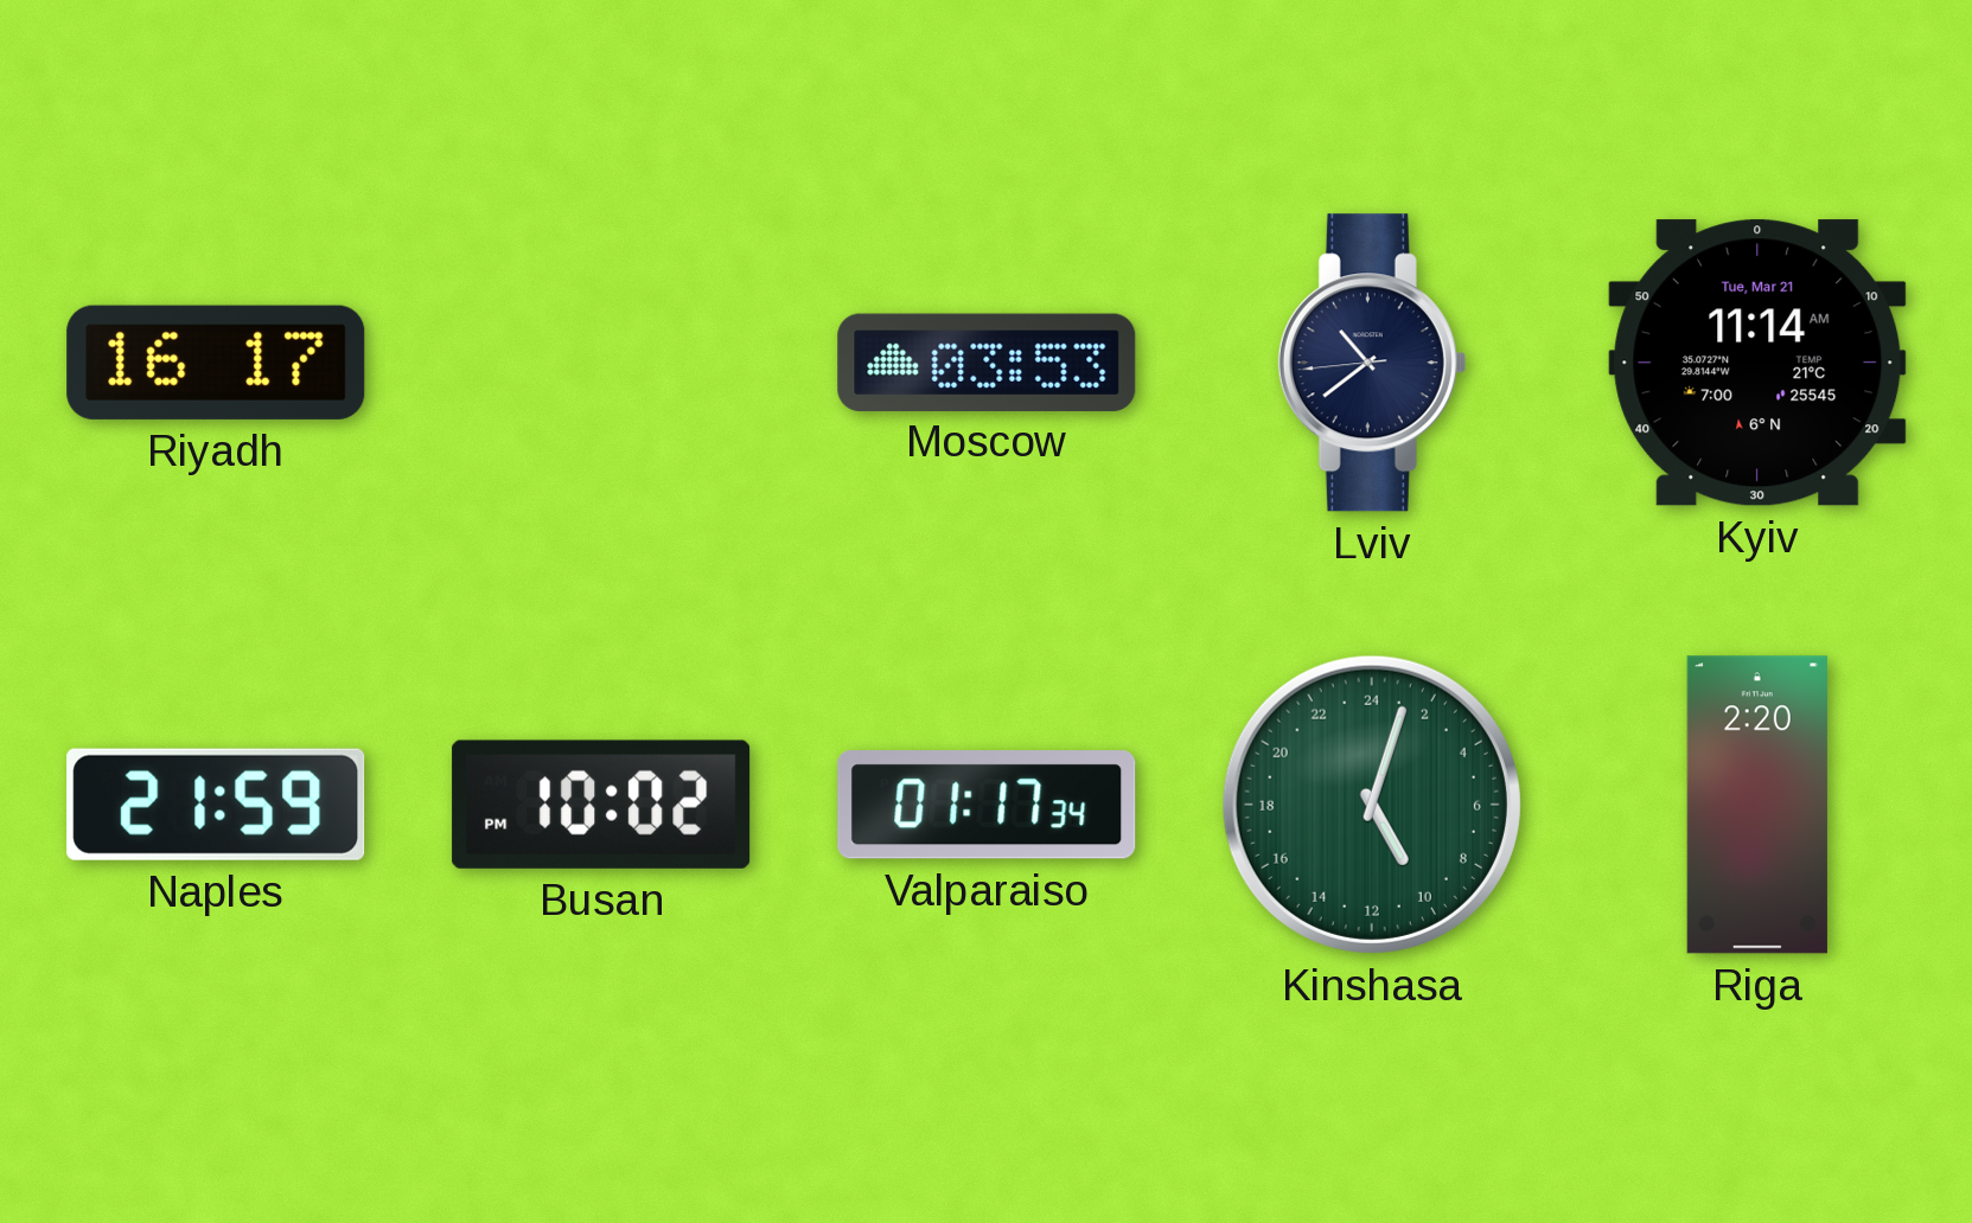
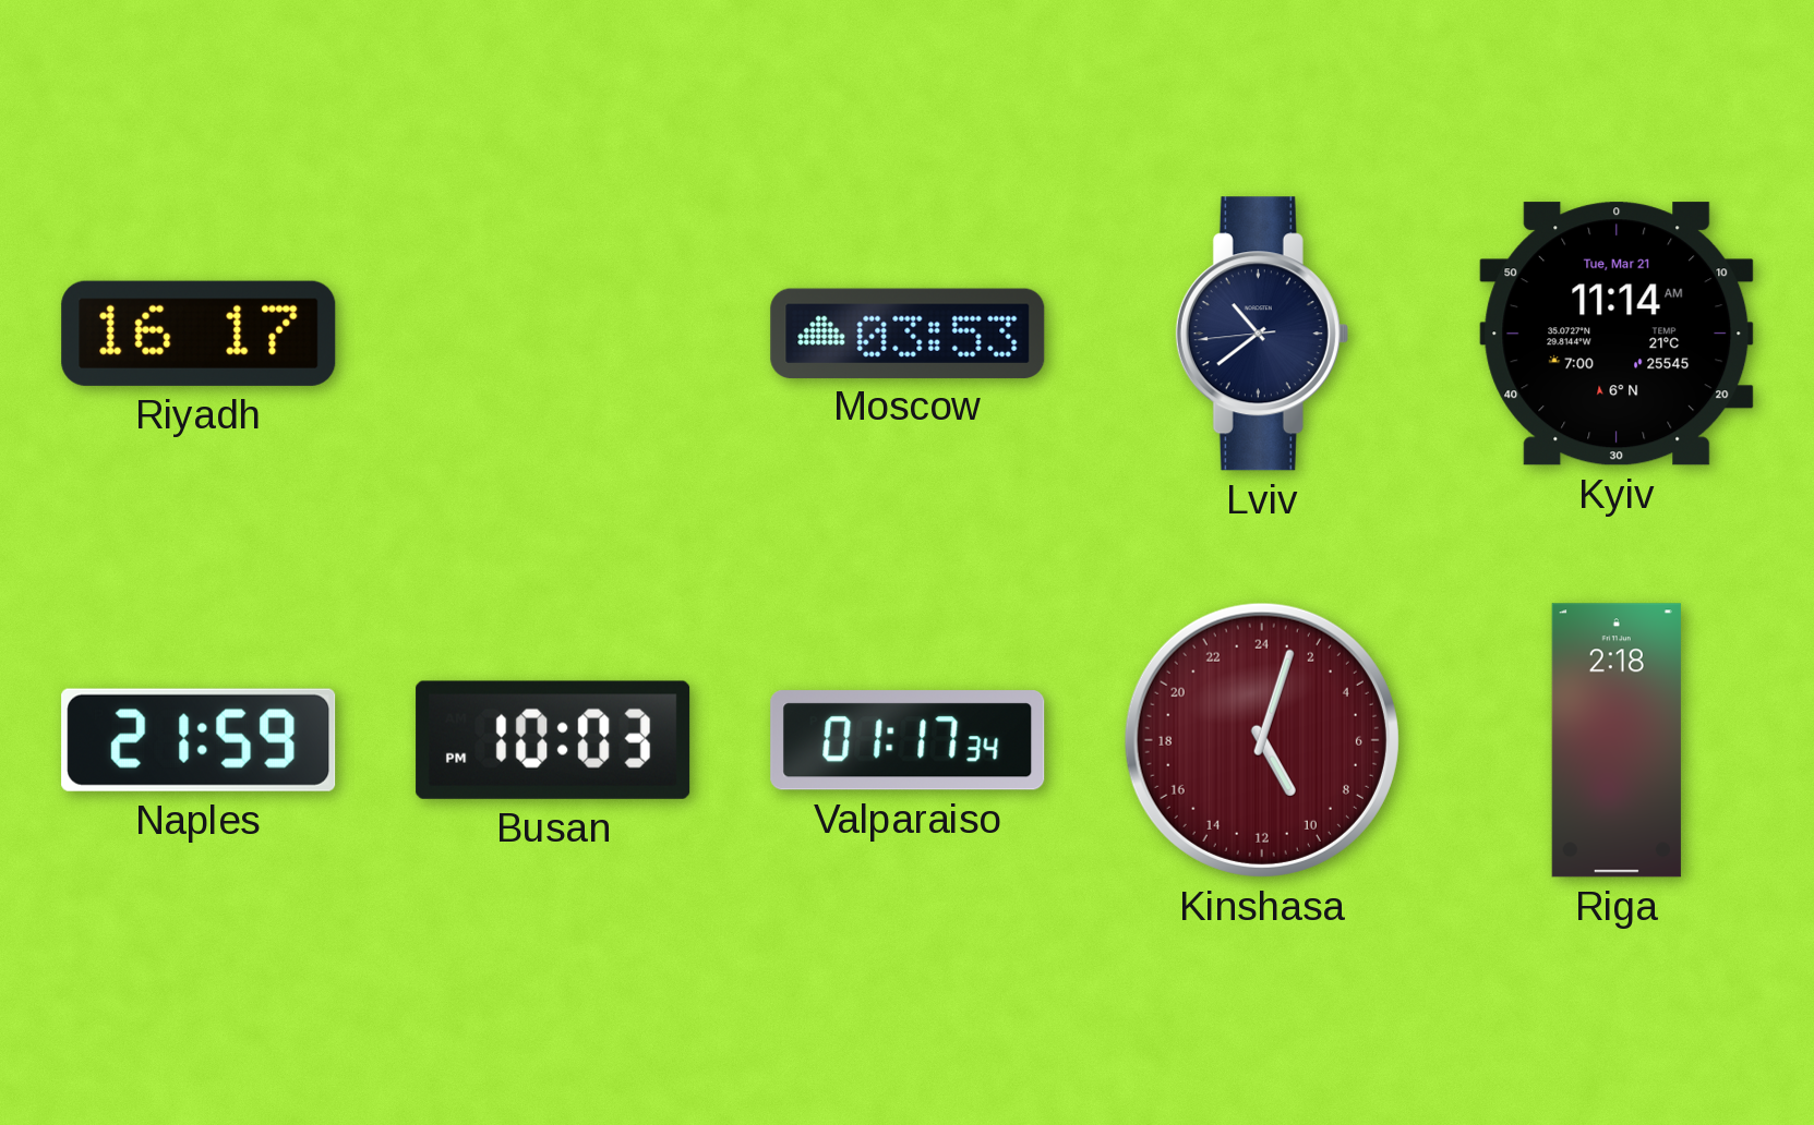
Busan: 10:02 -> 10:03 (553, 740)
Kinshasa dial: green -> burgundy (1262, 740)
Riga: 2:20 -> 2:18 (1617, 740)
